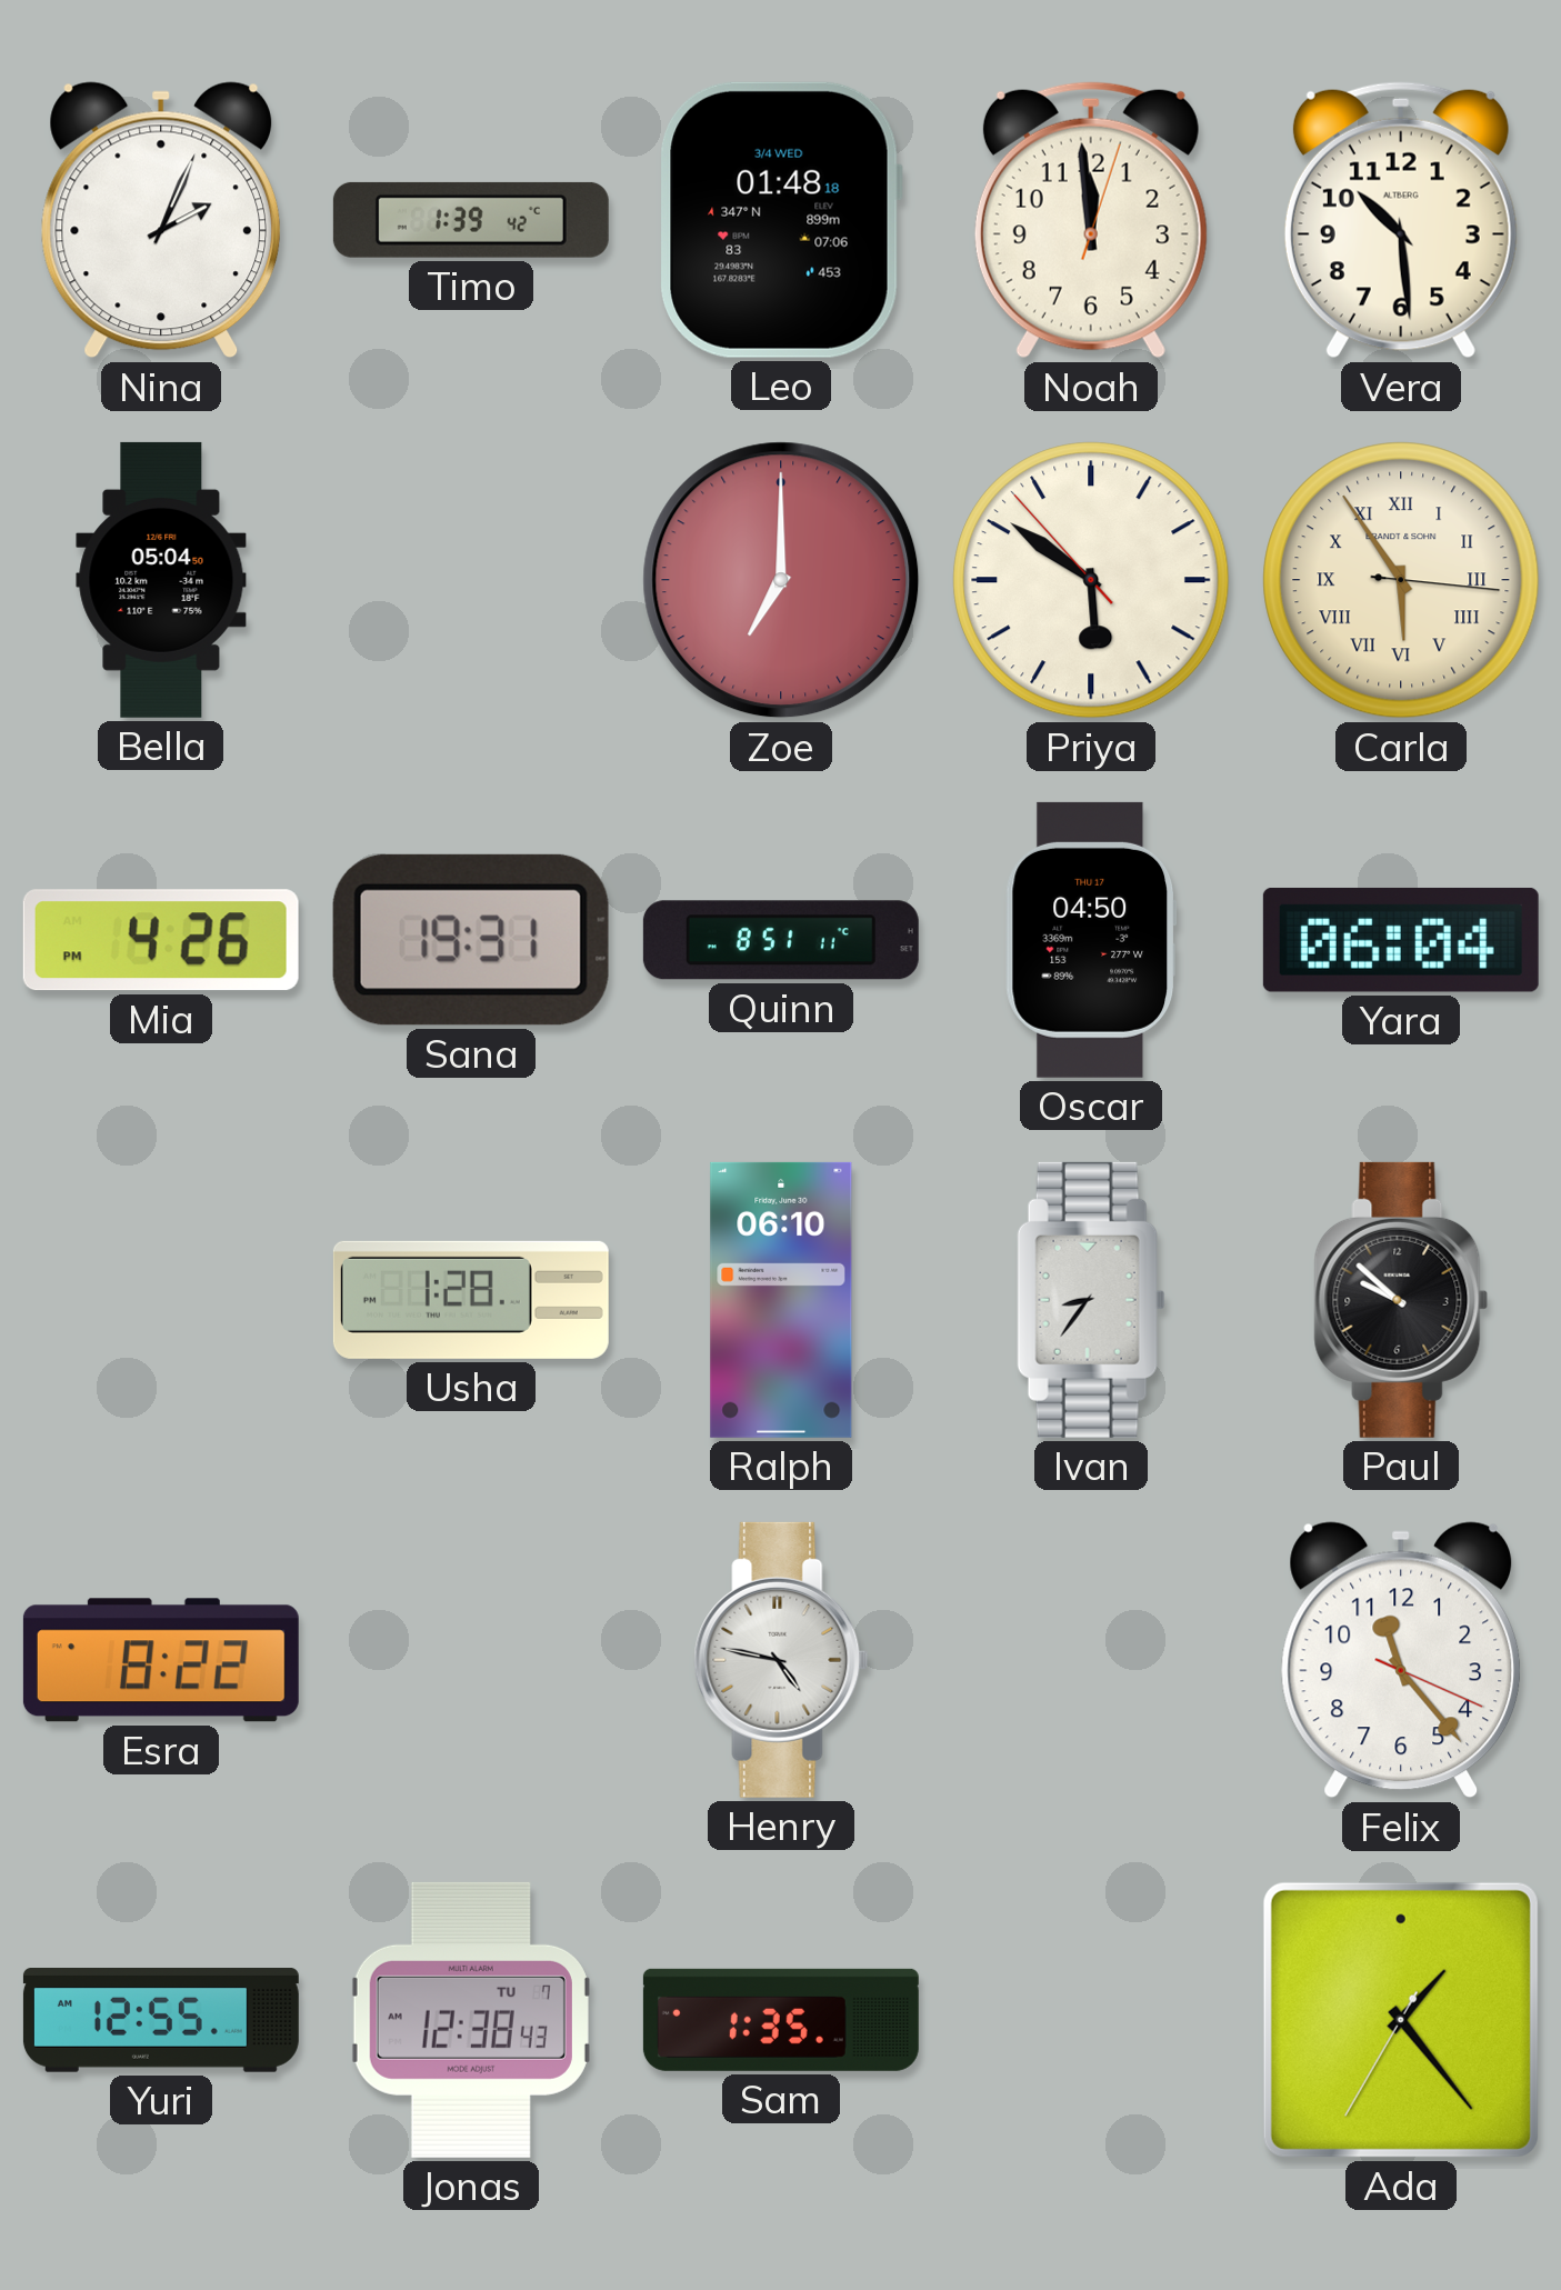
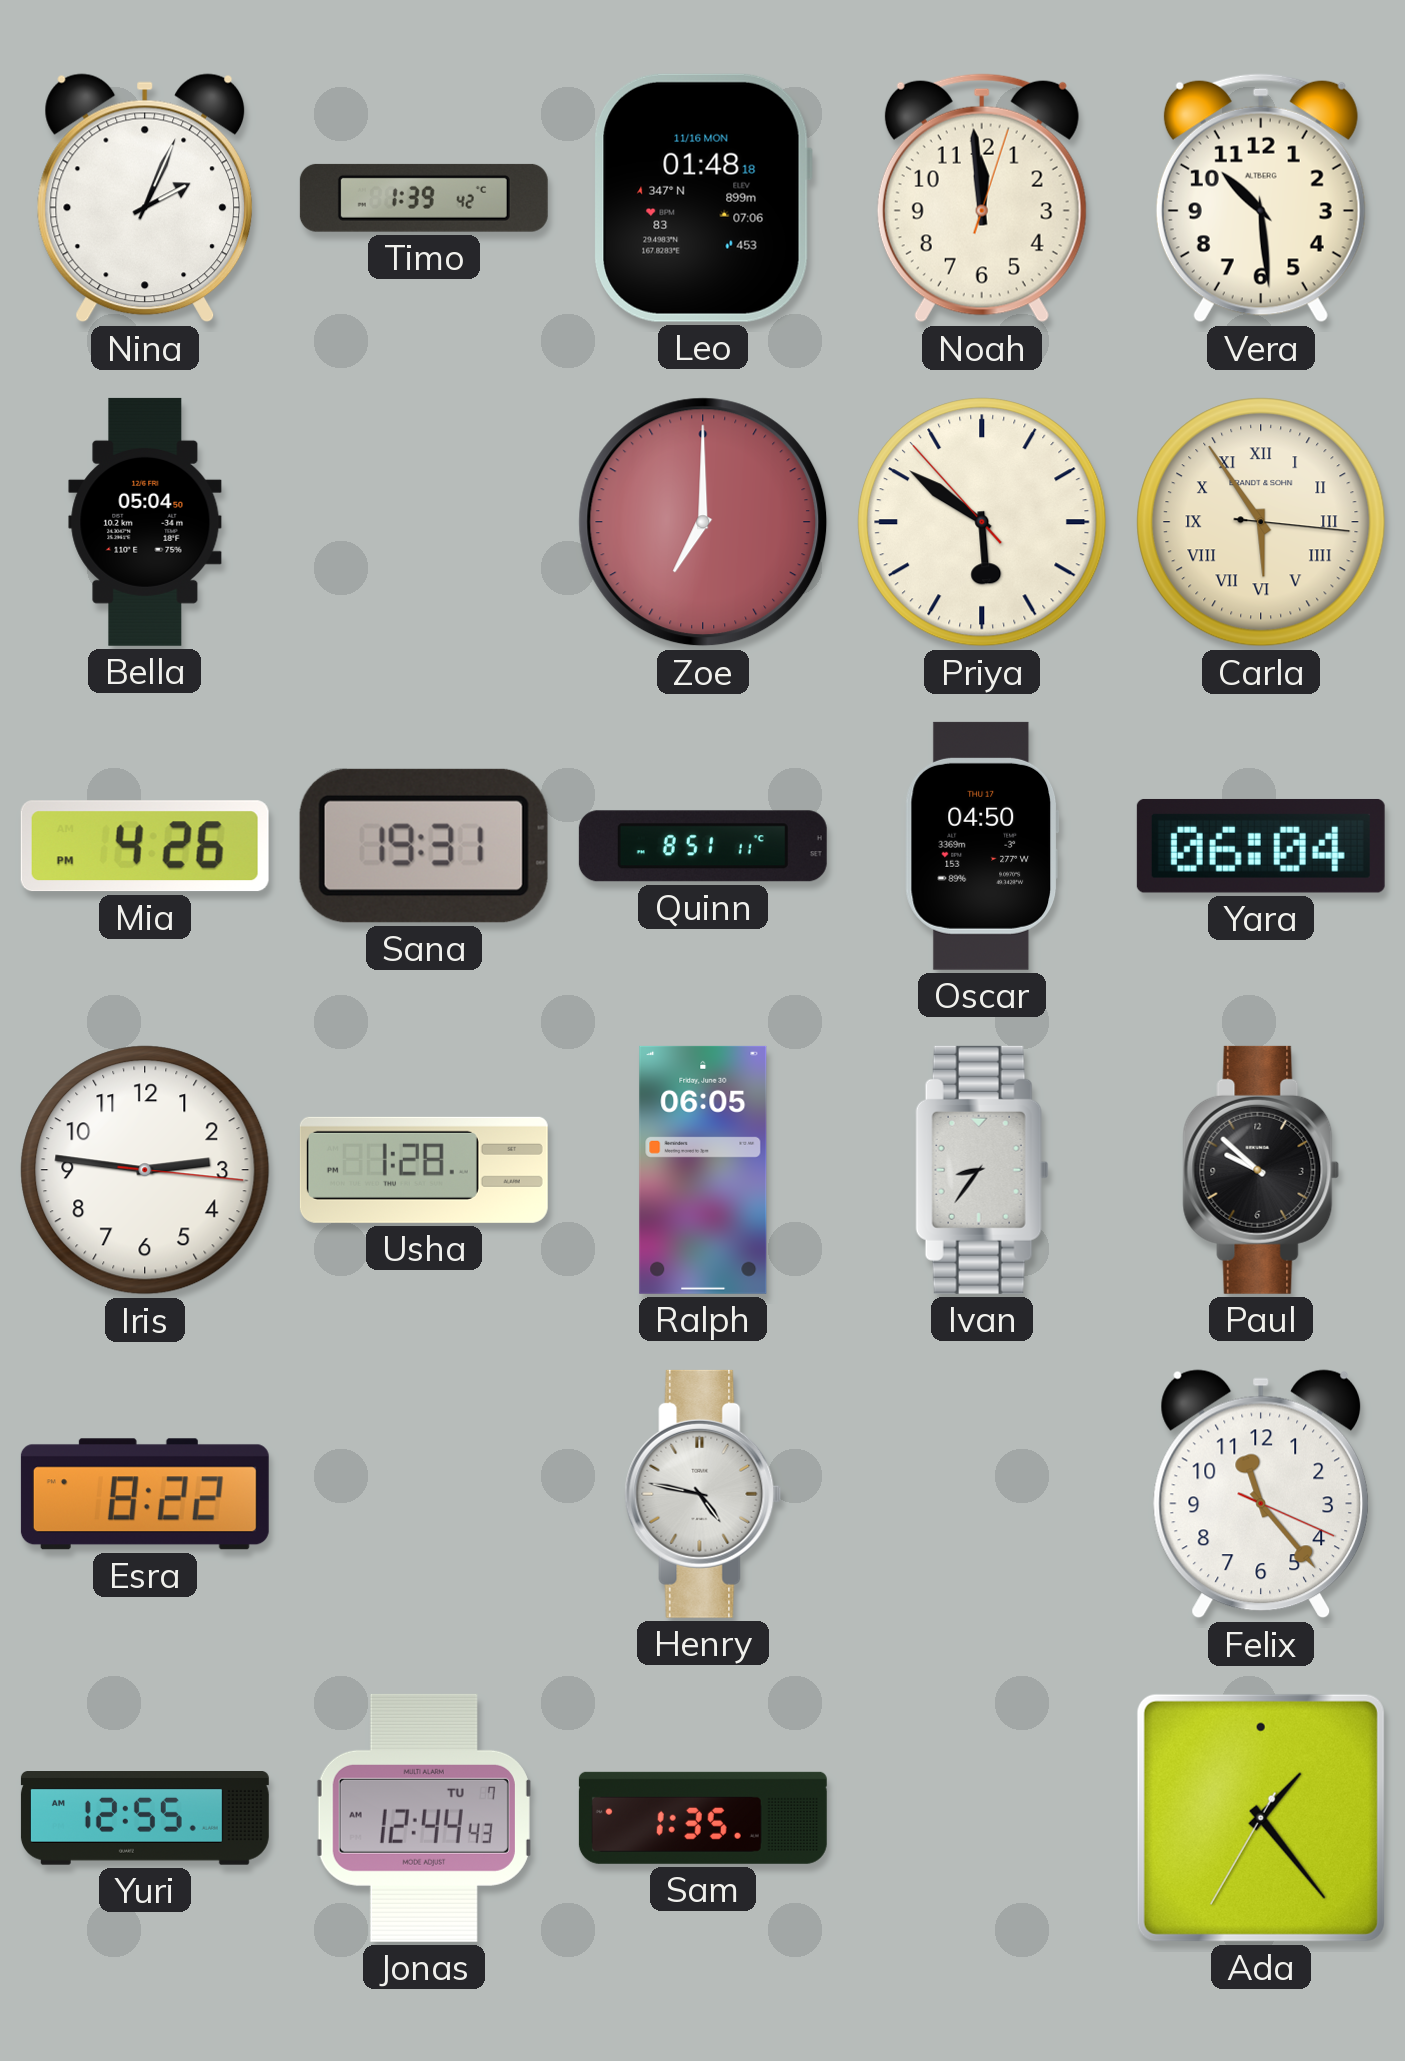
Leo date: 3/4 WED -> 11/16 MON (703, 198)
Iris: none -> 2:46 (145, 1170)
Ralph: 06:10 -> 06:05 (703, 1170)
Jonas: 12:38 -> 12:44 (424, 1818)
